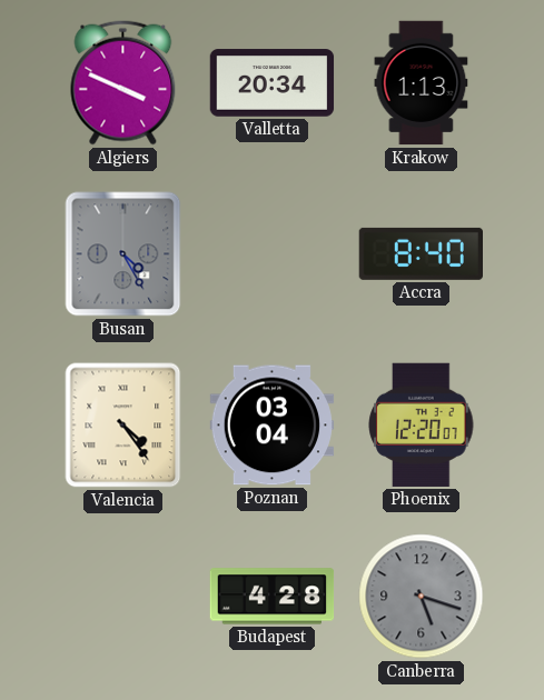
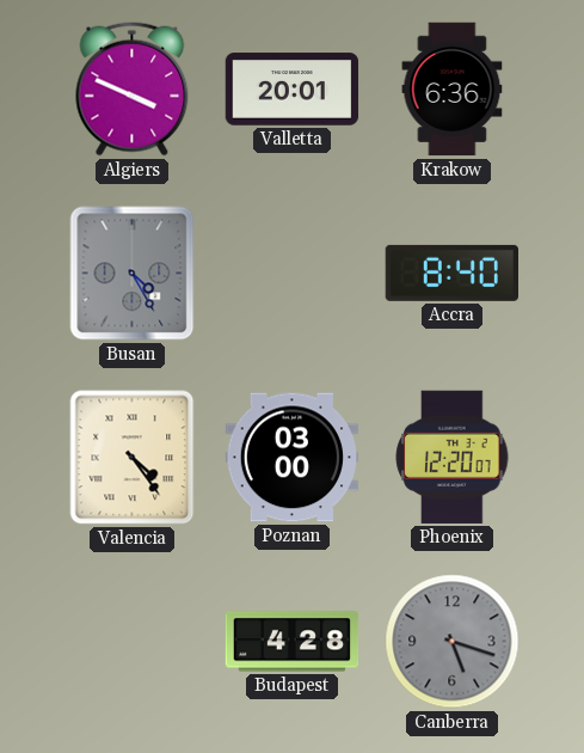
Valletta: 20:34 -> 20:01 (293, 90)
Krakow: 1:13 -> 6:36 (453, 90)
Poznan: 03:04 -> 03:00 (293, 458)
